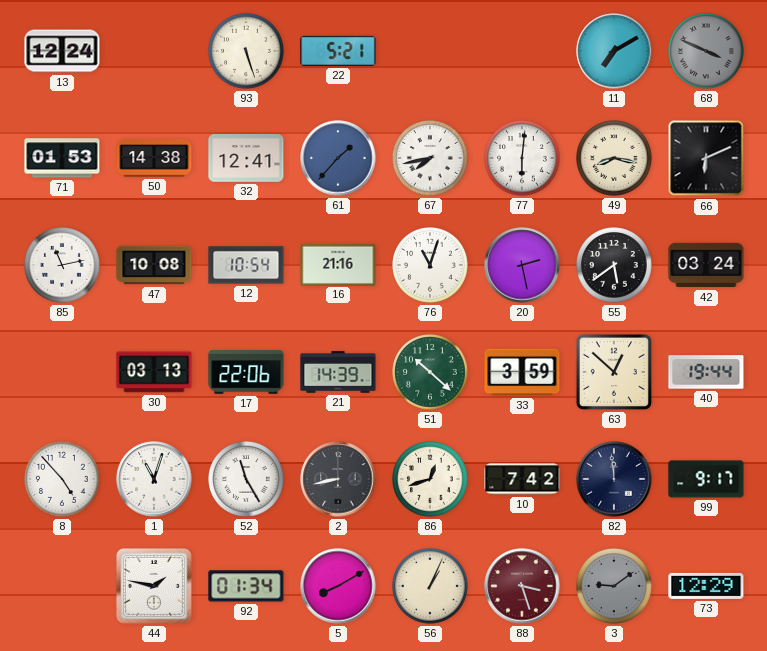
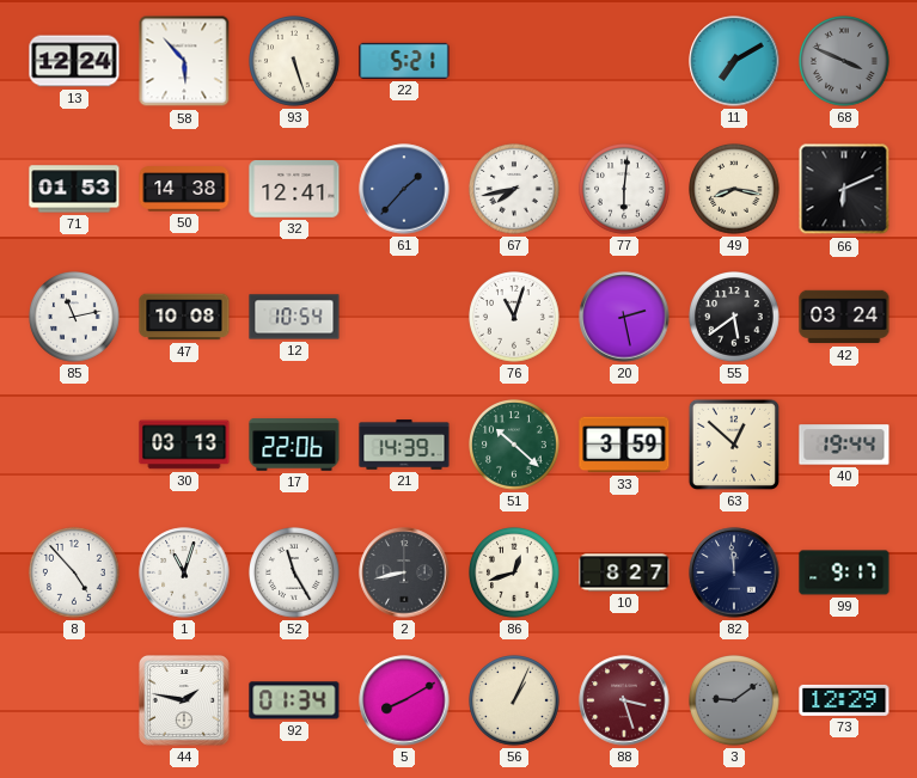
58: none -> 5:53 (184, 61)
16: 21:16 -> none (338, 264)
10: 7:42 -> 8:27 (624, 572)
